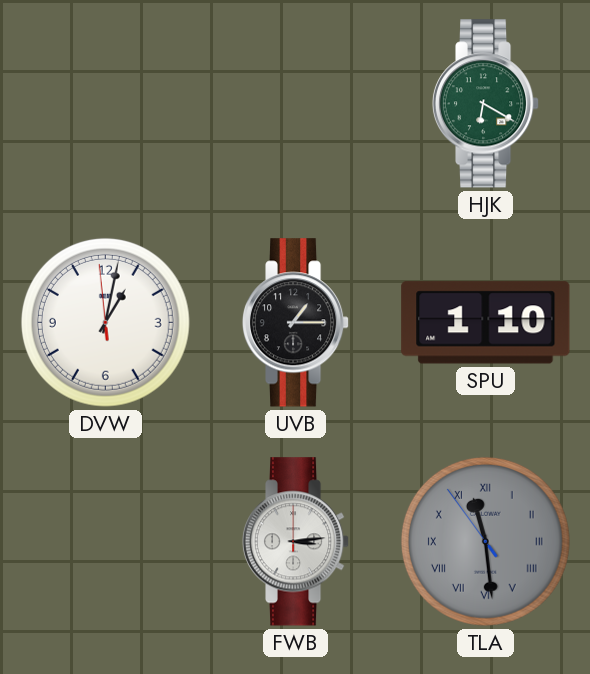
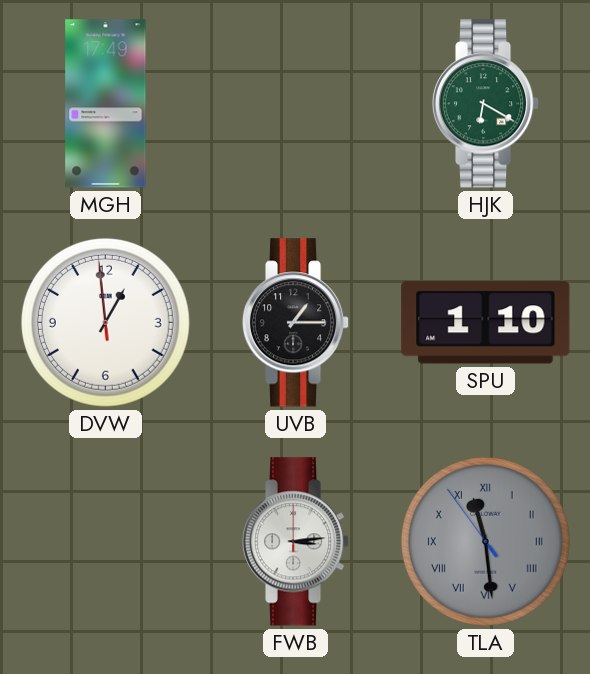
MGH: none -> 17:49 (106, 104)
DVW: 1:01 -> 12:58 (105, 322)
